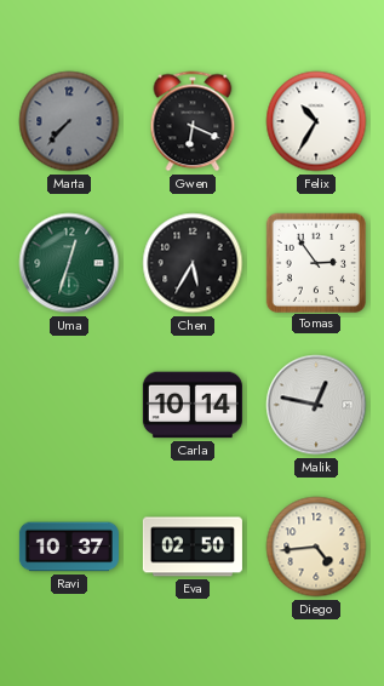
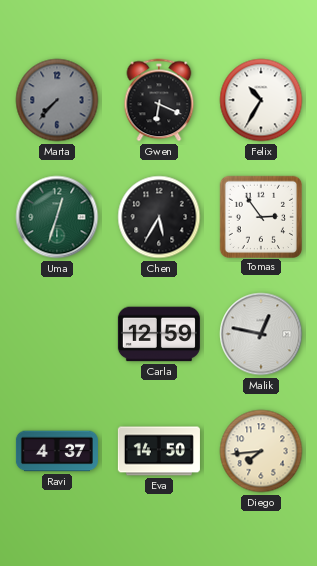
Carla: 10:14 -> 12:59 (159, 334)
Ravi: 10:37 -> 4:37 (57, 451)
Eva: 02:50 -> 14:50 (159, 451)
Diego: 4:44 -> 7:44 (261, 451)
